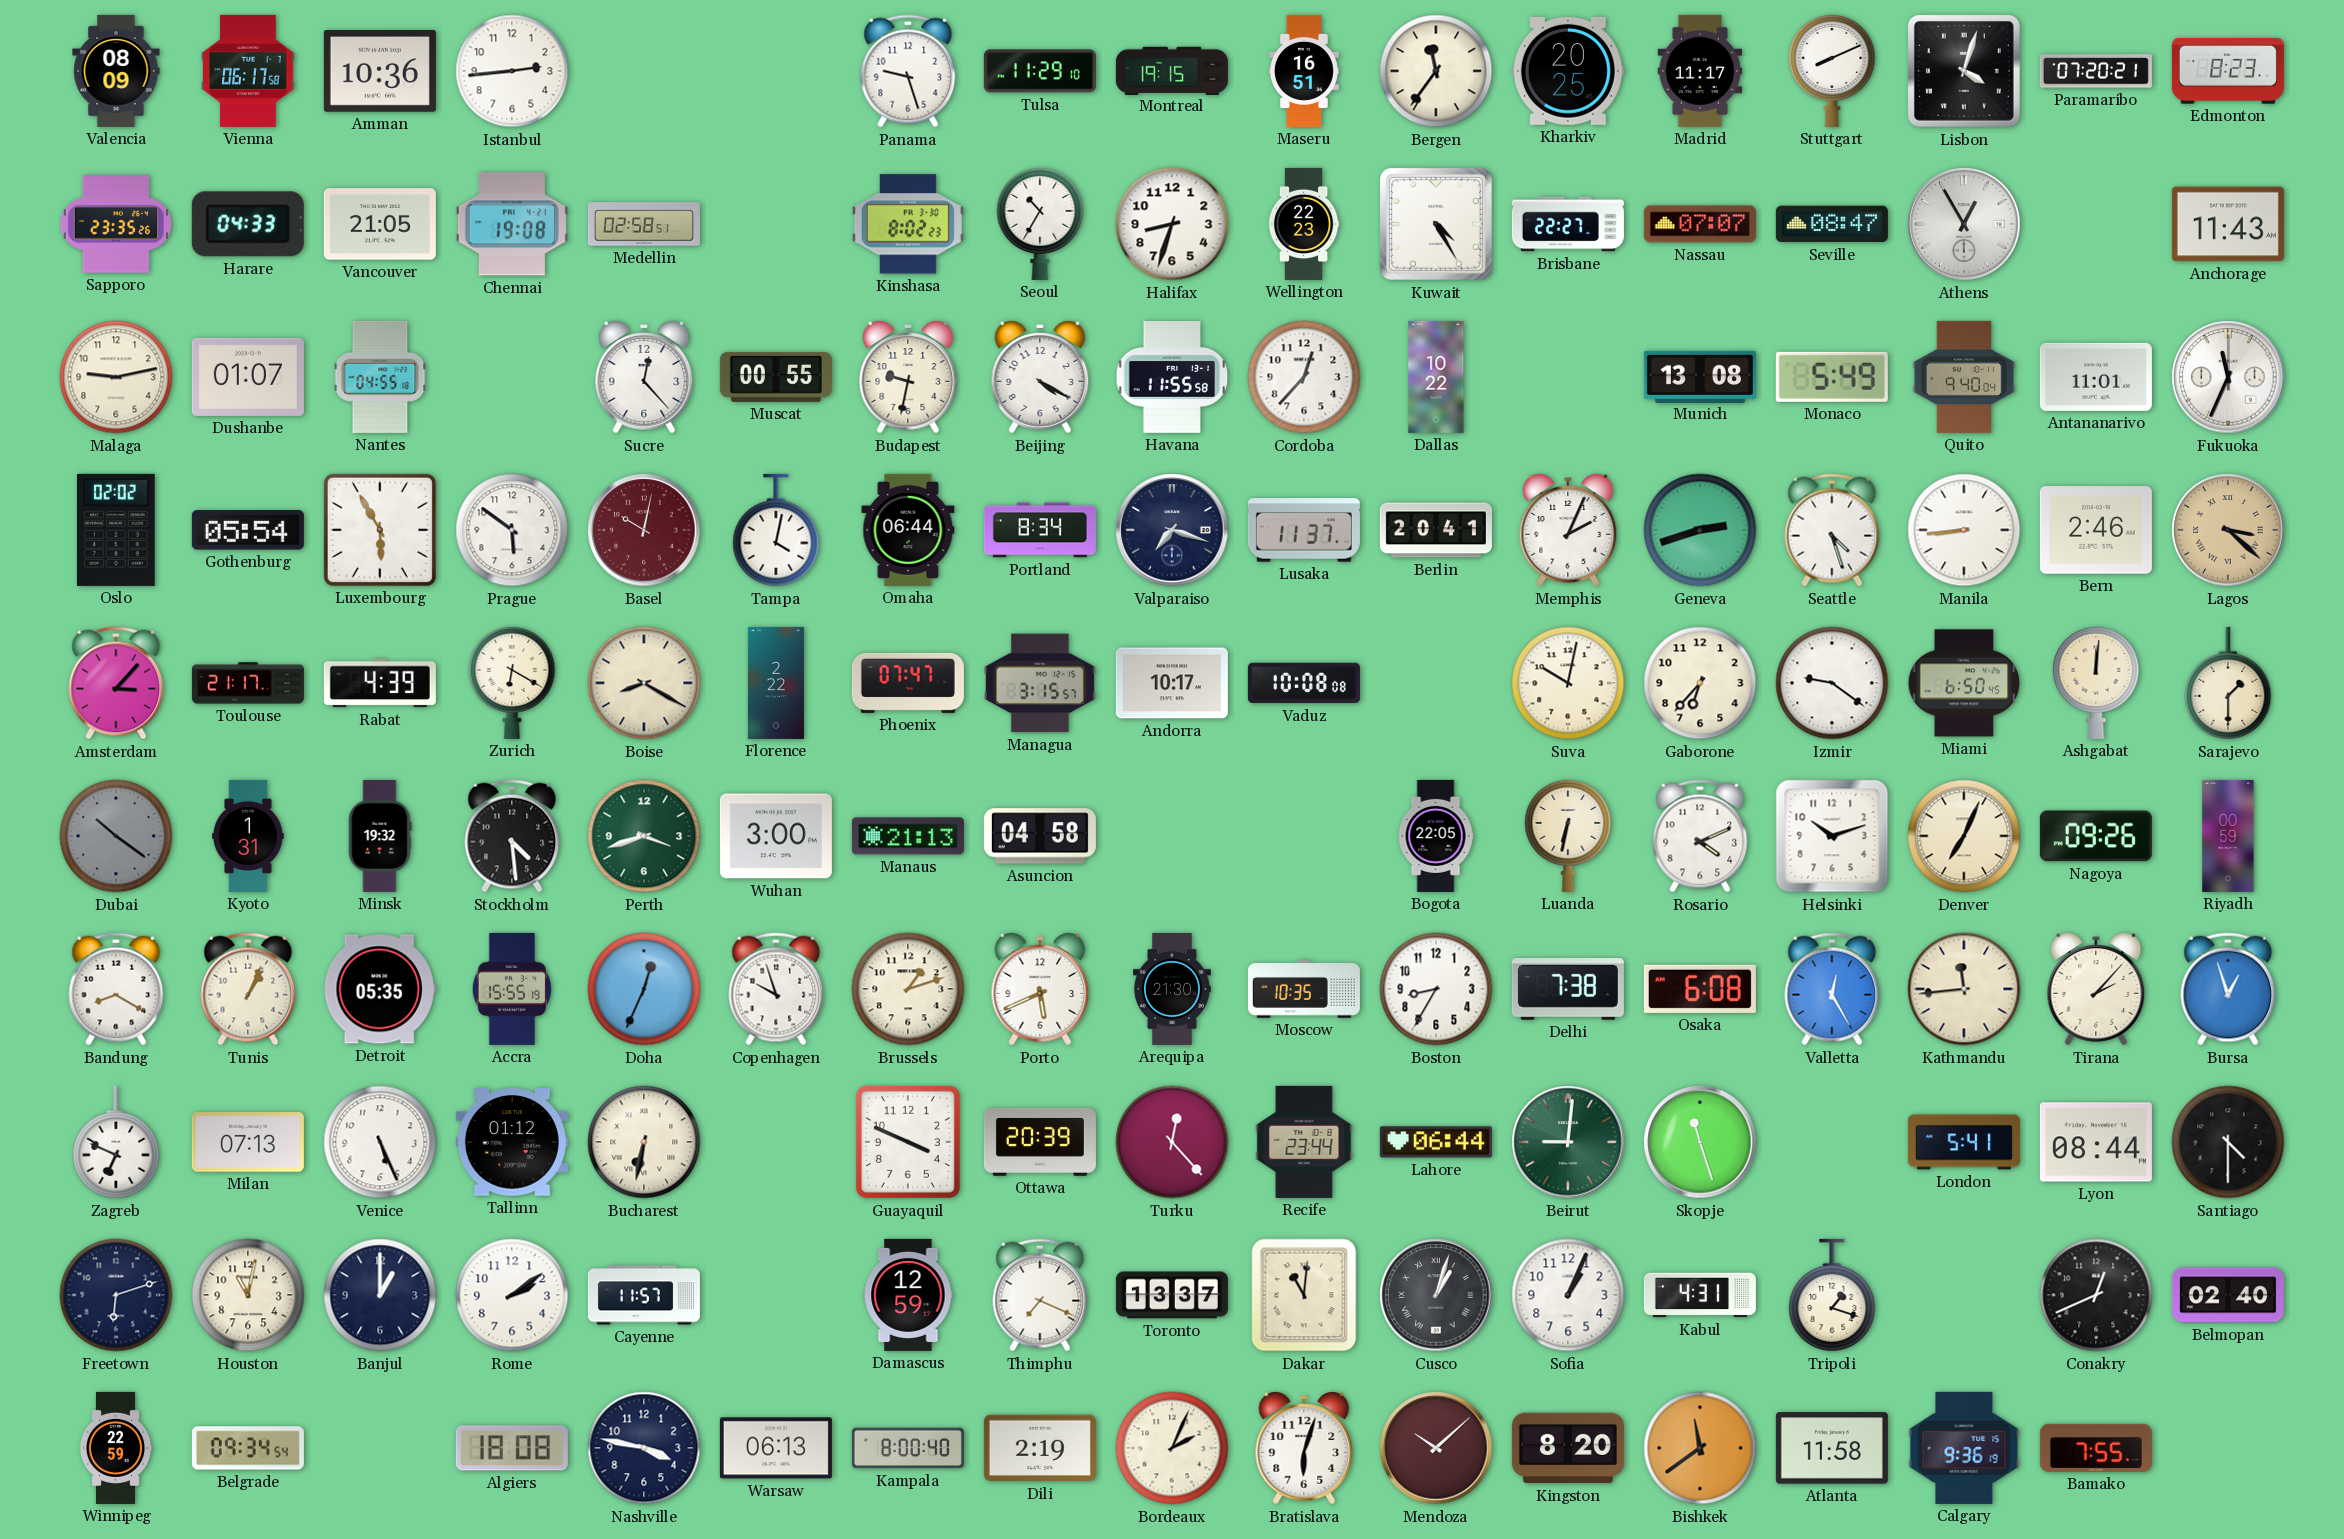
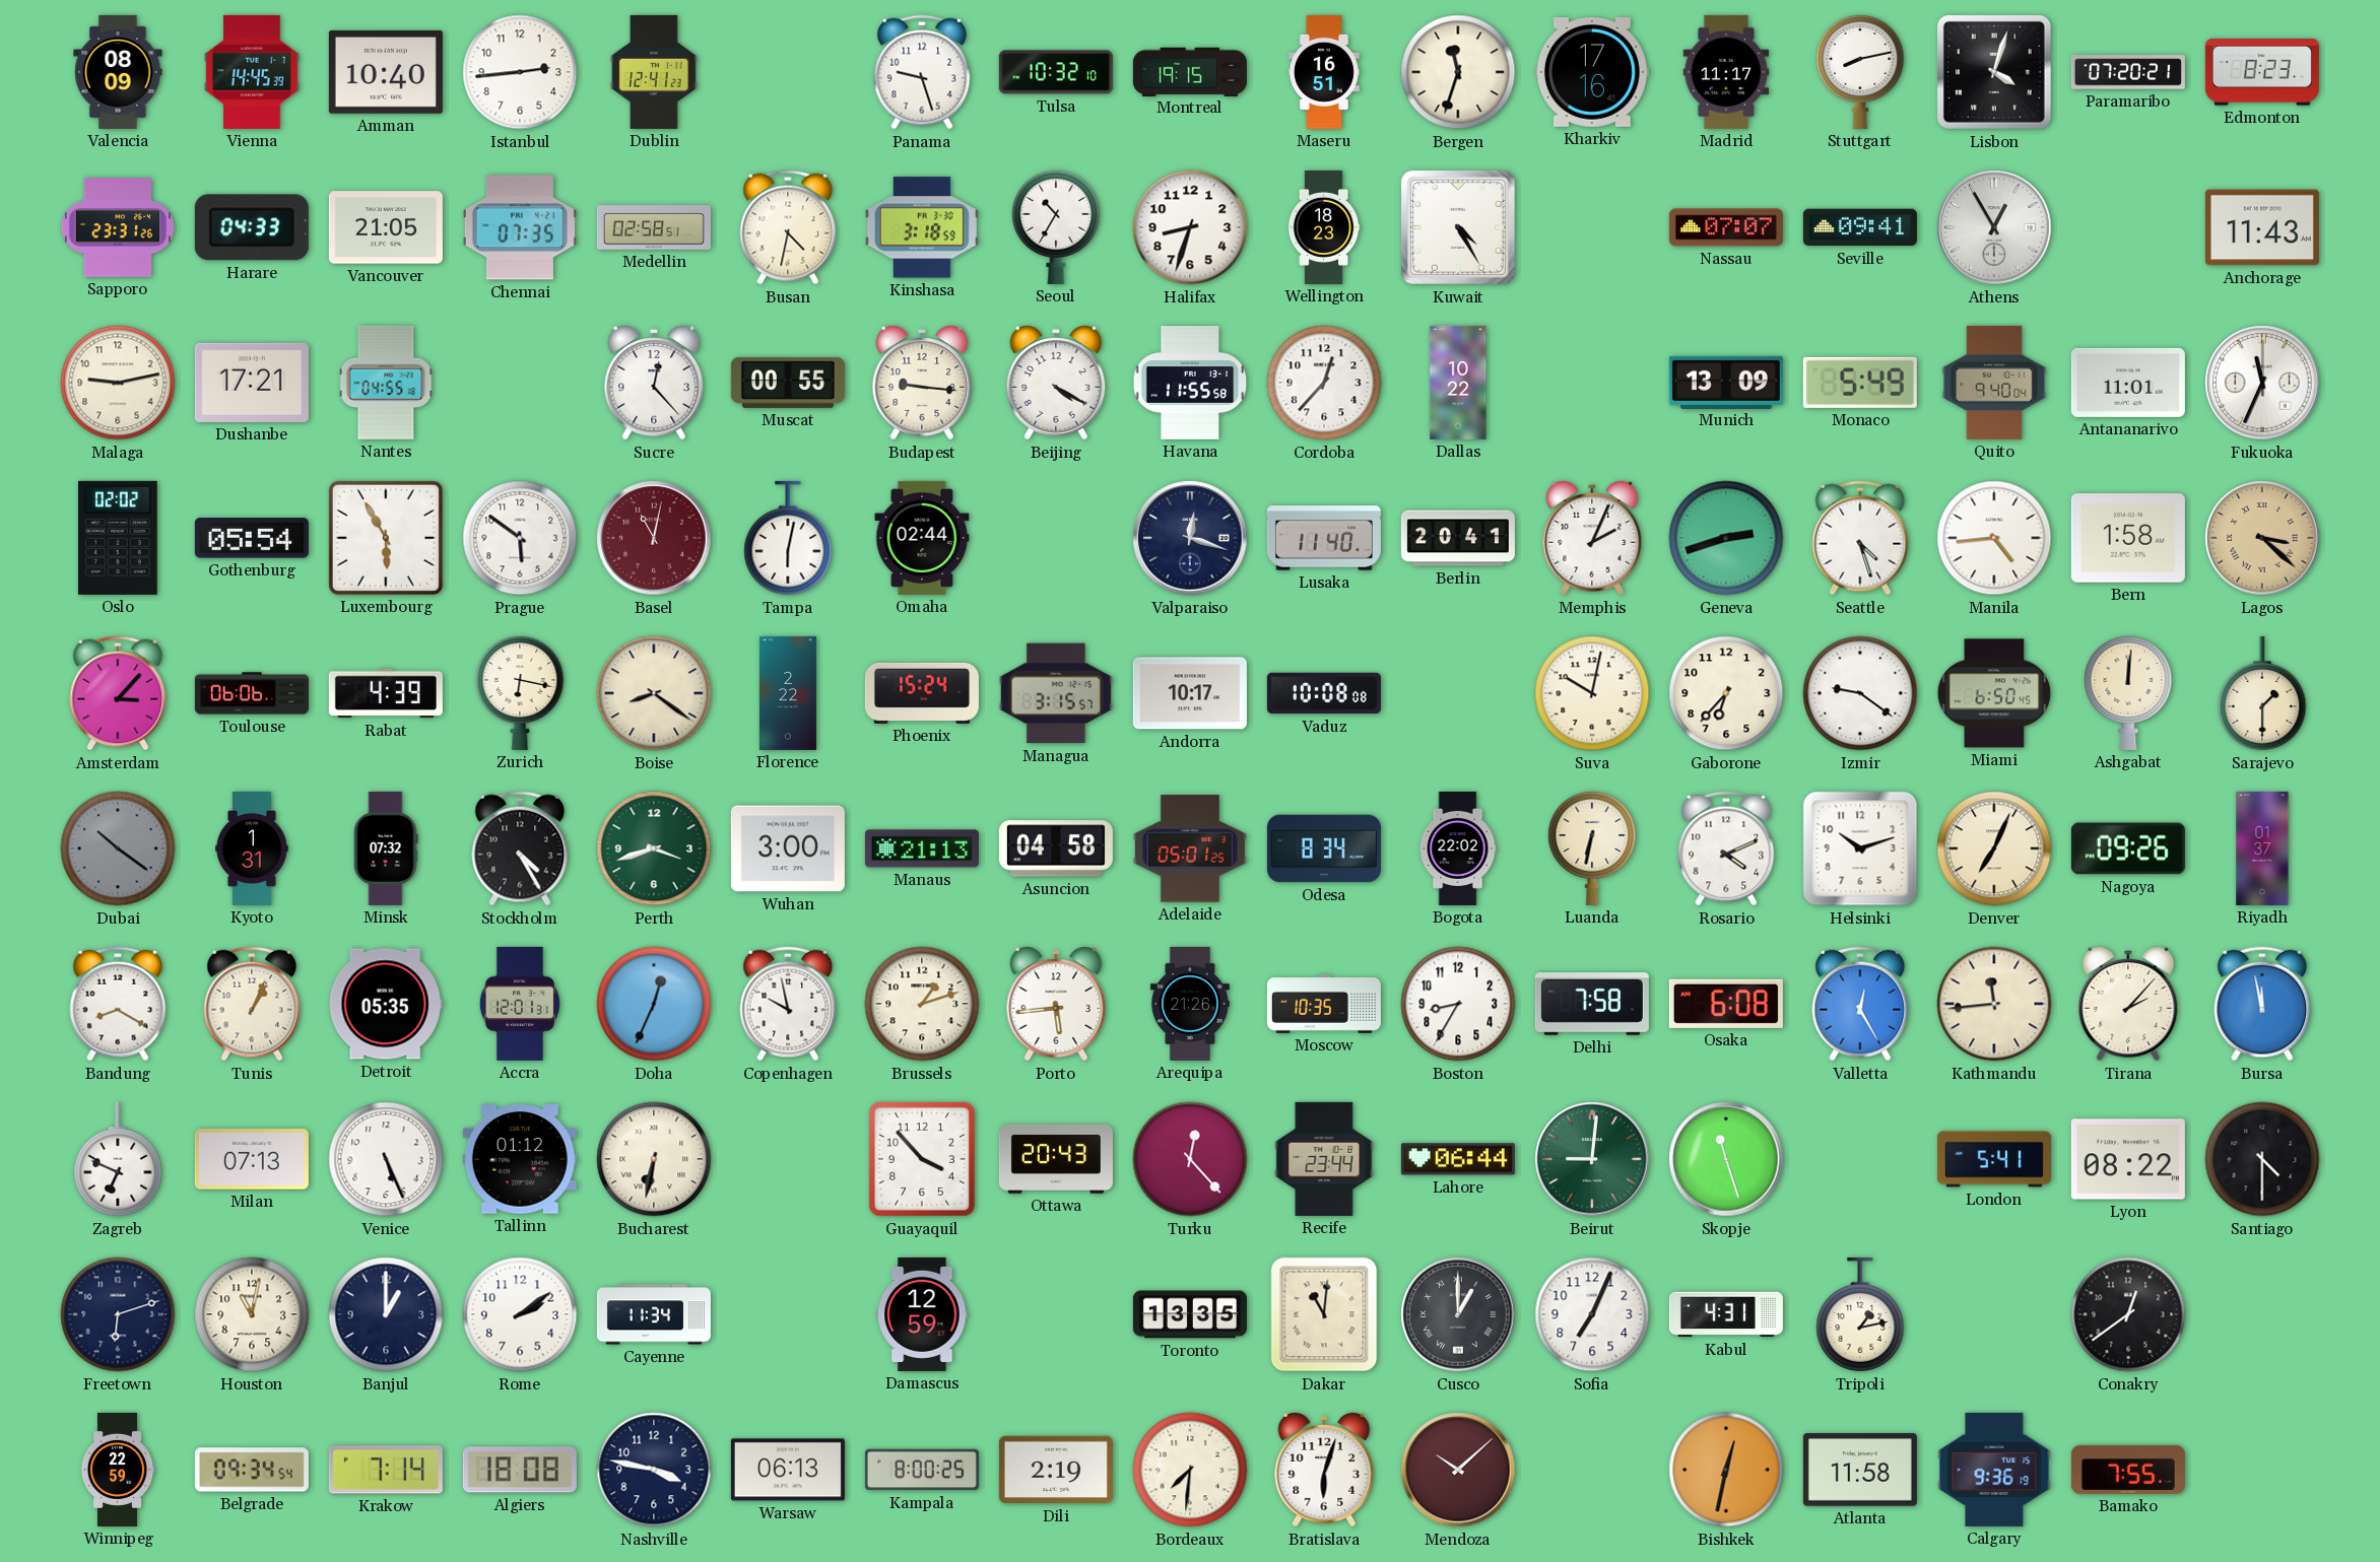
Vienna: 06:17 -> 14:45 (252, 72)
Amman: 10:36 -> 10:40 (386, 72)
Dublin: none -> 12:41 (654, 72)
Tulsa: 11:29 -> 10:32 (1056, 72)
Bergen: 11:36 -> 11:33 (1458, 72)
Kharkiv: 20:25 -> 17:16 (1592, 72)
Stuttgart: 8:11 -> 8:13 (1860, 71)
Sapporo: 23:35 -> 23:31 (117, 227)
Chennai: 19:08 -> 07:35 (520, 227)
Busan: none -> 4:32 (788, 227)
Kinshasa: 8:02 -> 3:18 (922, 227)
Wellington: 22:23 -> 18:23 (1324, 227)
Brisbane: 22:27 -> none (1568, 224)
Seville: 08:47 -> 09:41 (1860, 227)
Dushanbe: 01:07 -> 17:21 (252, 383)
Budapest: 9:32 -> 9:16 (922, 383)
Munich: 13:08 -> 13:09 (1726, 382)
Basel: 10:02 -> 11:02 (654, 538)
Tampa: 4:02 -> 6:02 (788, 538)
Omaha: 06:44 -> 02:44 (922, 538)
Portland: 8:34 -> none (1040, 530)
Valparaiso: 7:18 -> 12:18 (1190, 538)
Lusaka: 11:37 -> 11:40 (1324, 538)
Manila: 8:44 -> 4:44 (1994, 538)
Bern: 2:46 -> 1:58 (2128, 538)
Toulouse: 21:17 -> 06:06 (252, 693)
Zurich: 6:20 -> 6:17 (520, 692)
Boise: 8:20 -> 8:21 (654, 693)
Phoenix: 07:47 -> 15:24 (922, 693)
Minsk: 19:32 -> 07:32 (386, 848)
Stockholm: 4:29 -> 4:25 (520, 848)
Adelaide: none -> 05:01 (1190, 848)
Odesa: none -> 8:34 (1324, 848)
Bogota: 22:05 -> 22:02 (1458, 848)
Riyadh: 00:59 -> 01:37 (2262, 848)
Accra: 15:55 -> 12:01 (520, 1004)
Copenhagen: 9:57 -> 9:58 (788, 1004)
Porto: 5:41 -> 5:44 (1056, 1004)
Arequipa: 21:30 -> 21:26 (1190, 1004)
Delhi: 7:38 -> 7:58 (1592, 1005)
Bursa: 12:57 -> 11:58 (2262, 1004)
Guayaquil: 3:49 -> 3:53 (922, 1159)
Ottawa: 20:39 -> 20:43 (1056, 1159)
Lyon: 08:44 -> 08:22 (2128, 1159)
Cayenne: 11:57 -> 11:34 (654, 1314)
Thimphu: 7:19 -> none (1040, 1295)
Toronto: 13:37 -> 13:35 (1190, 1314)
Cusco: 1:03 -> 1:00 (1458, 1314)
Sofia: 1:04 -> 7:04 (1592, 1314)
Tripoli: 1:18 -> 1:13 (1860, 1314)
Conakry: 12:41 -> 12:39 (2128, 1314)
Belmopan: 02:40 -> none (2228, 1295)
Krakow: none -> 7:14 (386, 1470)
Kampala: 8:00:40 -> 8:00:25 (922, 1470)
Bordeaux: 2:04 -> 7:31 (1190, 1470)
Kingston: 8:20 -> none (1568, 1448)
Bishkek: 11:39 -> 12:32 (1726, 1470)
